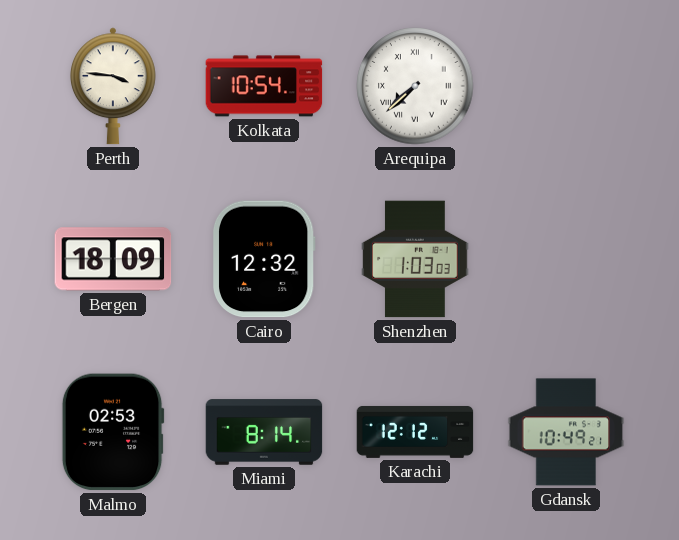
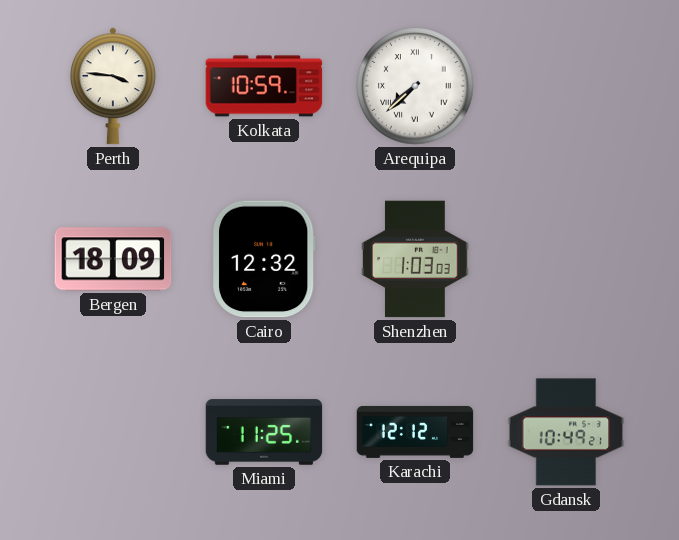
Kolkata: 10:54 -> 10:59 (264, 86)
Malmo: 02:53 -> none (113, 432)
Miami: 8:14 -> 11:25 (264, 432)
